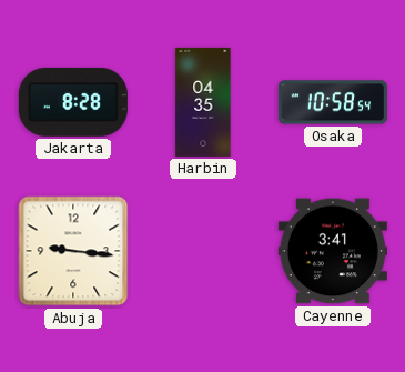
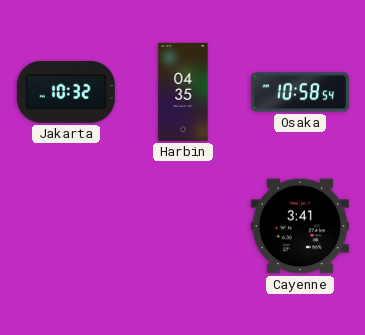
Jakarta: 8:28 -> 10:32 (66, 92)
Abuja: 9:16 -> none (73, 251)
